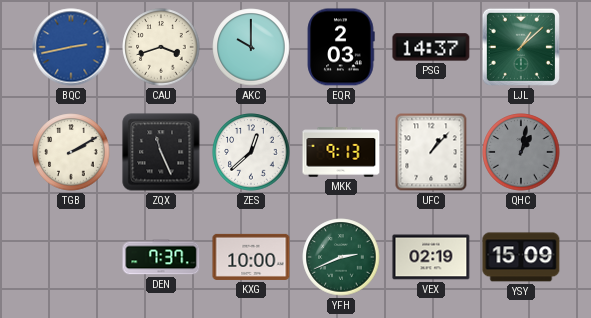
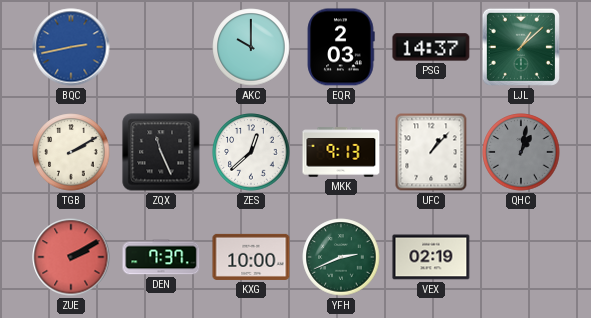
CAU: 3:42 -> none (161, 47)
ZUE: none -> 2:10 (71, 257)
YSY: 15:09 -> none (521, 257)
